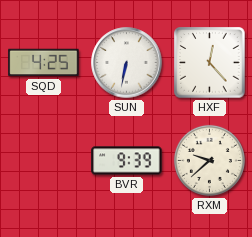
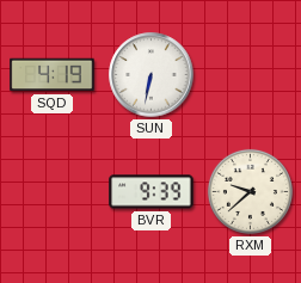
SQD: 4:25 -> 4:19 (53, 75)
HXF: 12:23 -> none (210, 63)
